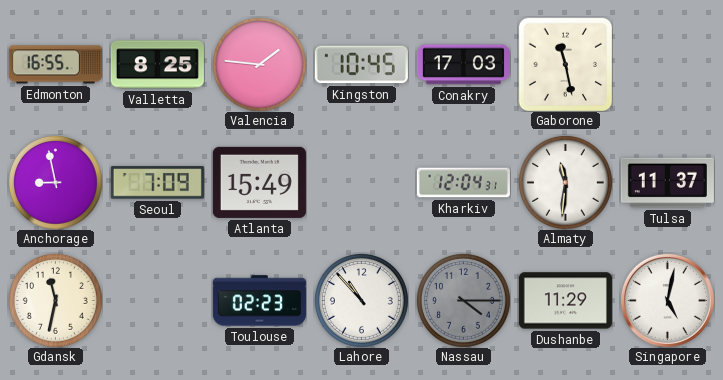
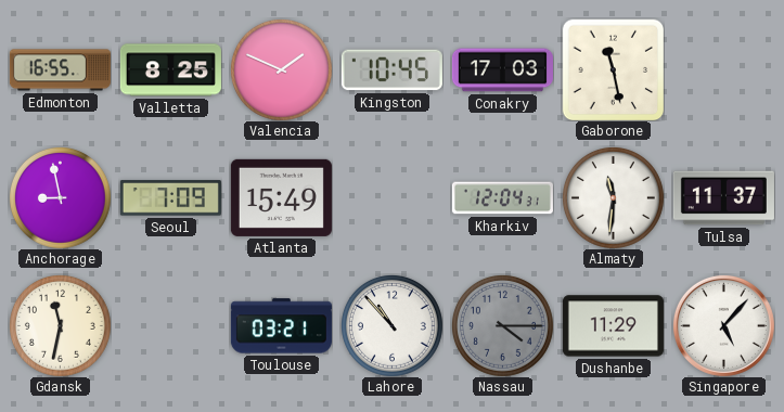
Valencia: 1:46 -> 1:49 (281, 69)
Toulouse: 02:23 -> 03:21 (281, 326)
Singapore: 5:02 -> 5:07 (723, 325)
